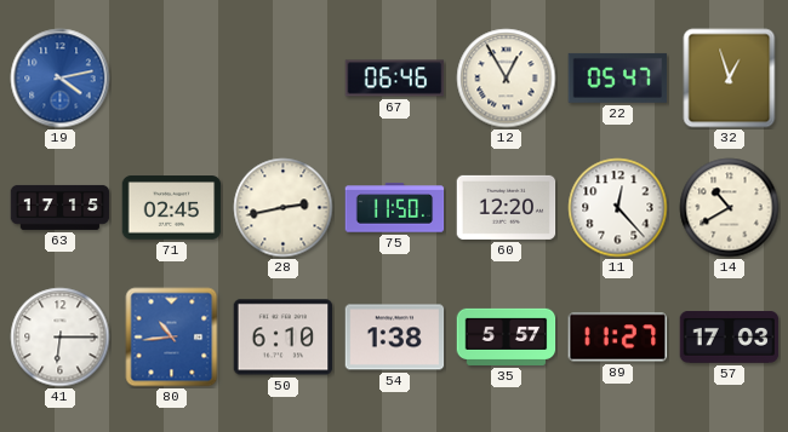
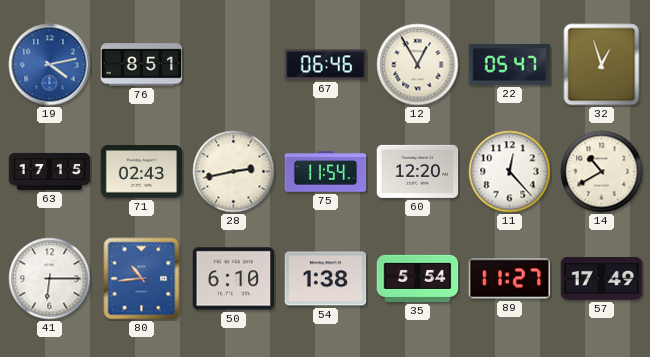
76: none -> 8:51 (142, 65)
71: 02:45 -> 02:43 (142, 172)
75: 11:50 -> 11:54 (326, 172)
35: 5:57 -> 5:54 (418, 278)
57: 17:03 -> 17:49 (602, 279)
